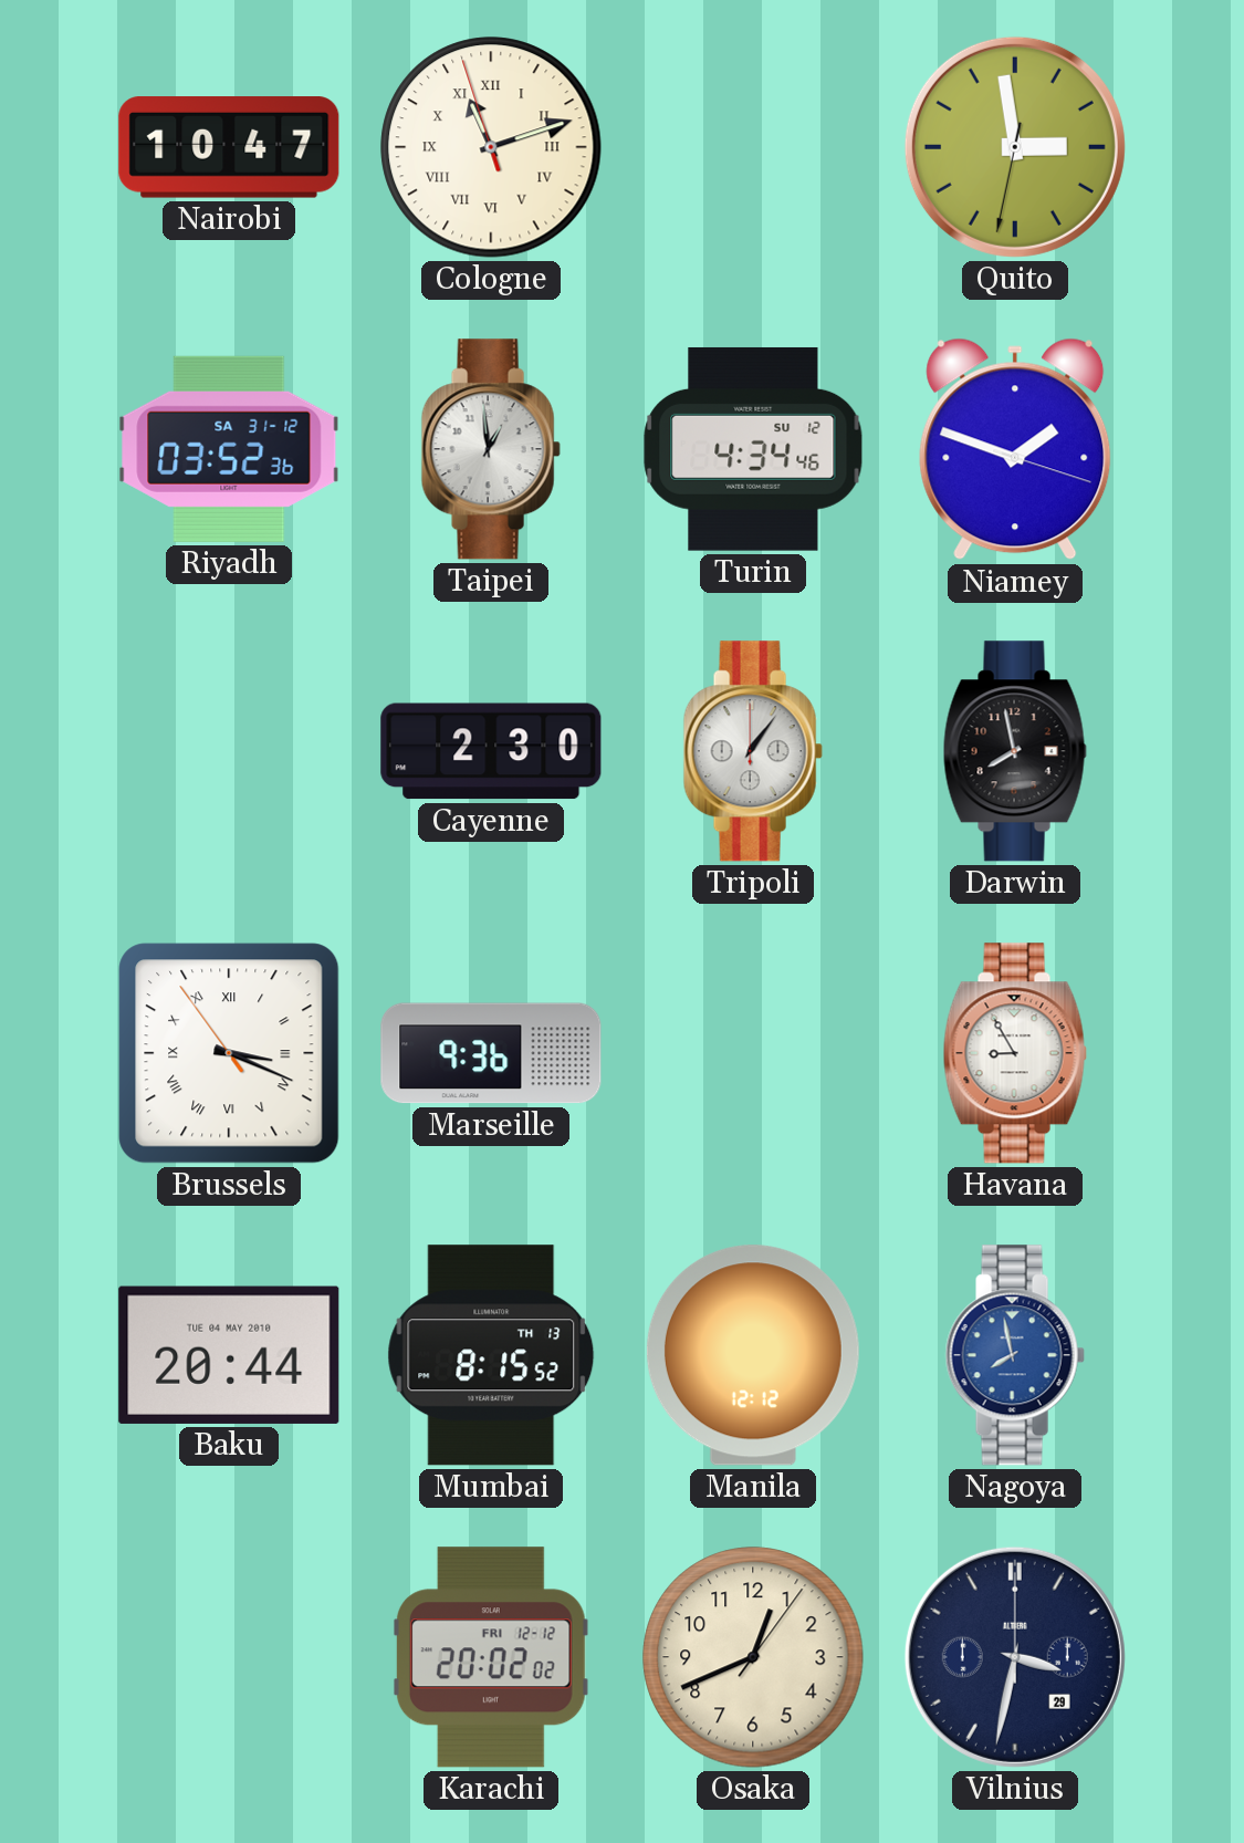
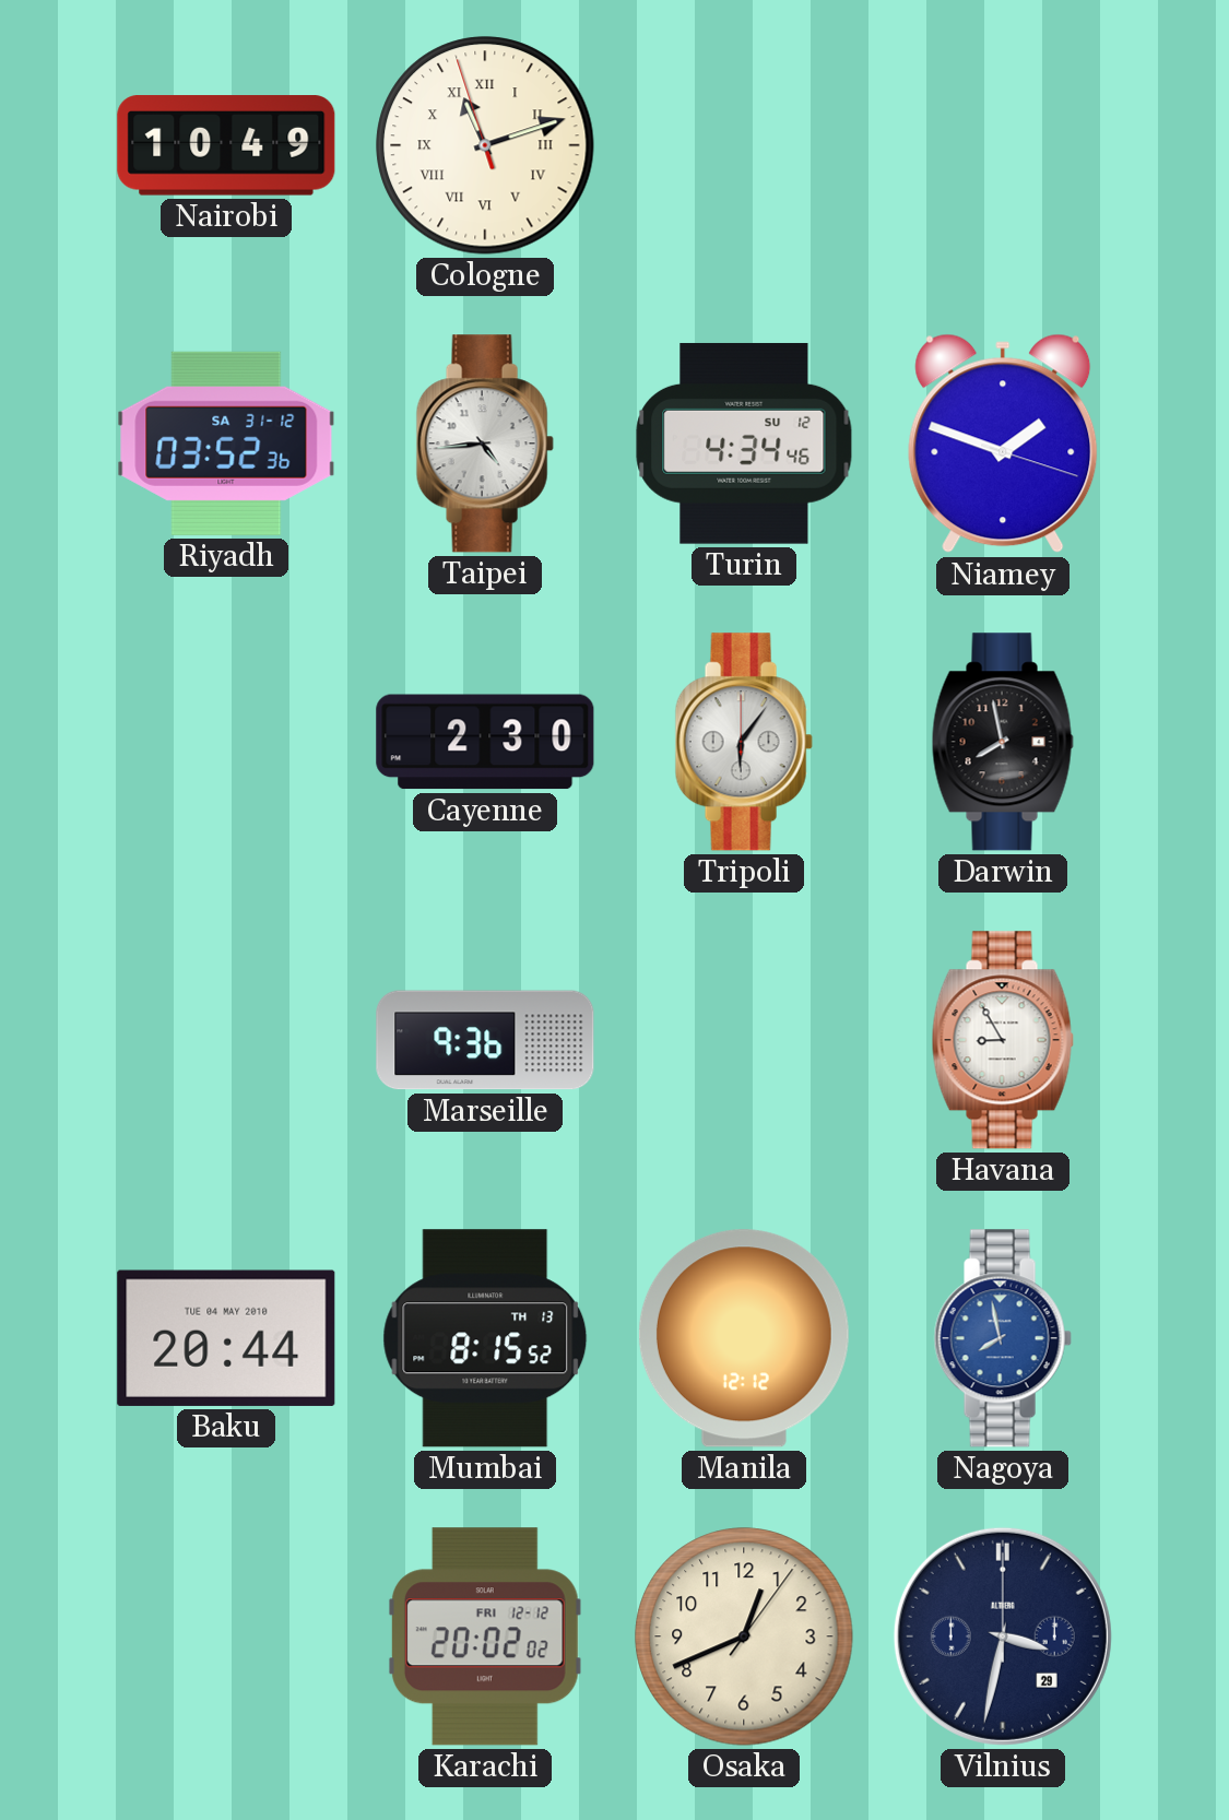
Nairobi: 10:47 -> 10:49 (226, 145)
Quito: 2:58 -> none (1015, 147)
Taipei: 12:59 -> 4:44 (485, 444)
Tripoli: 1:06 -> 6:06 (744, 742)
Brussels: 3:18 -> none (229, 1053)
